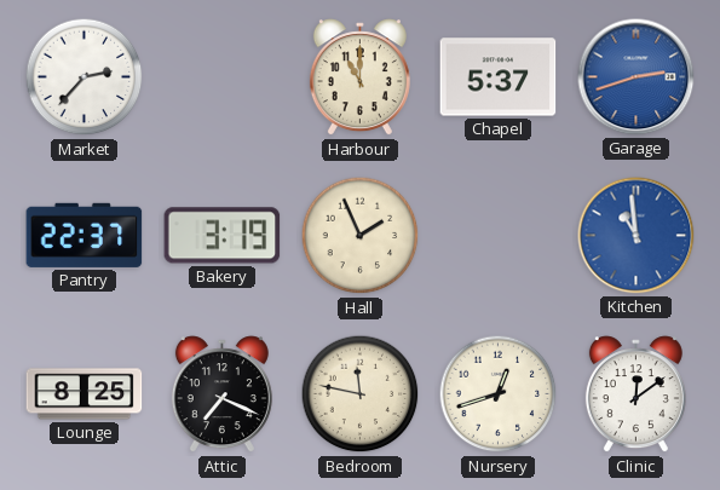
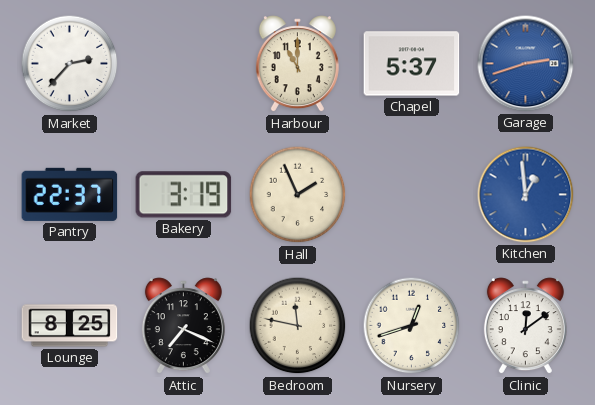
Kitchen: 10:59 -> 12:59 (526, 195)
